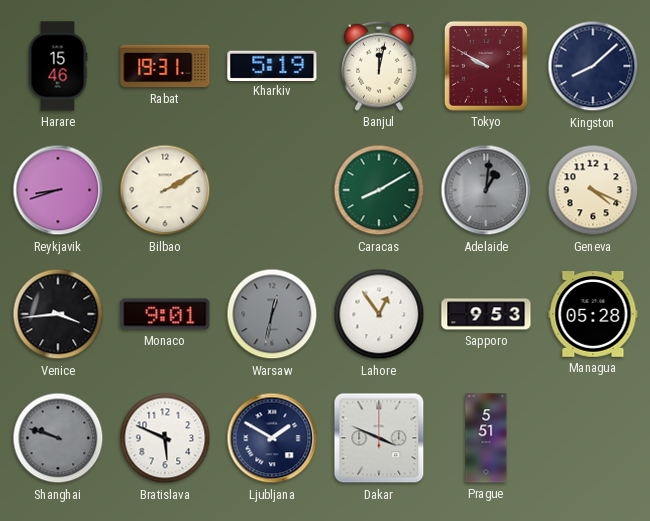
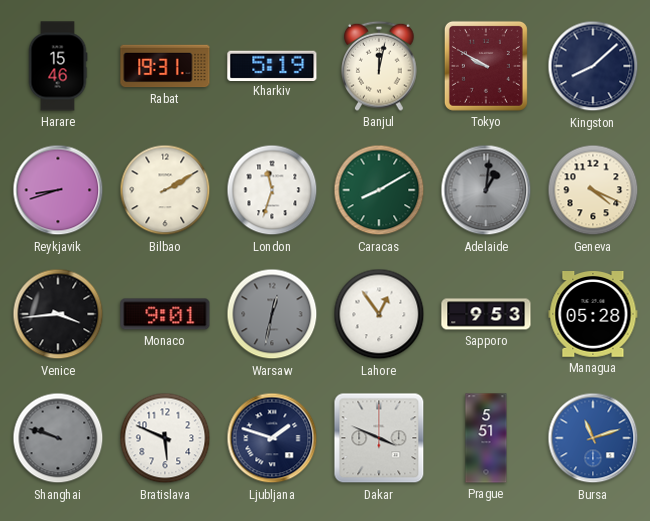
London: none -> 11:33 (272, 190)
Ljubljana: 1:50 -> 1:48 (272, 438)
Bursa: none -> 11:12 (593, 438)
